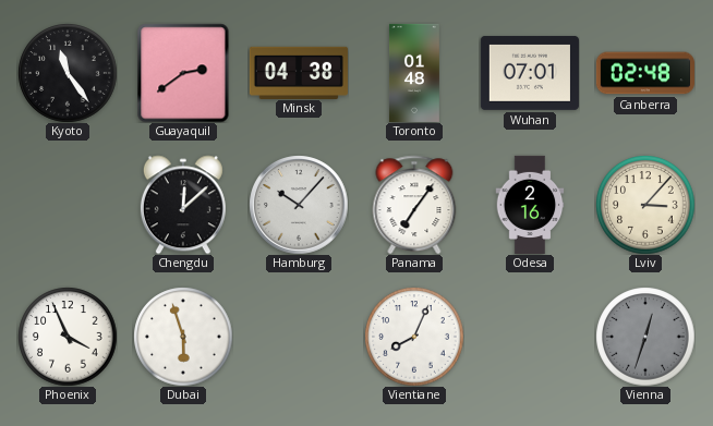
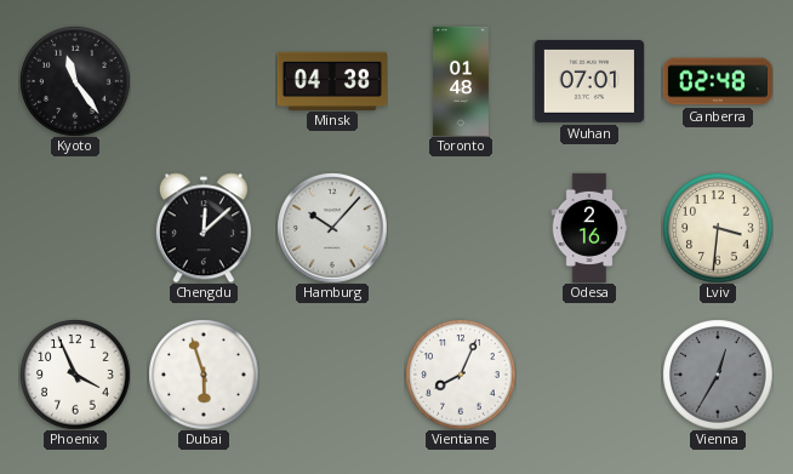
Guayaquil: 2:39 -> none (183, 73)
Panama: 7:06 -> none (414, 205)
Lviv: 3:07 -> 3:31 (718, 228)
Vienna: 12:33 -> 12:35 (718, 375)
